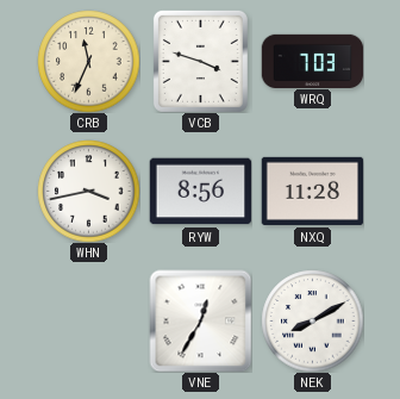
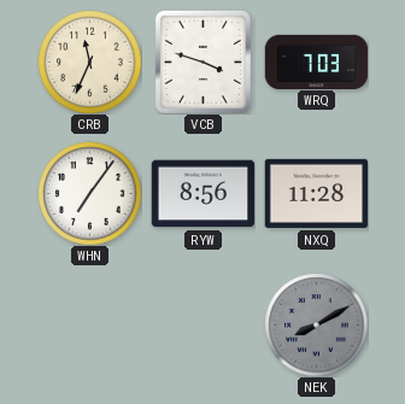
WHN: 3:43 -> 7:06 (89, 193)
VNE: 12:35 -> none (200, 320)
NEK dial: white -> grey (316, 324)
